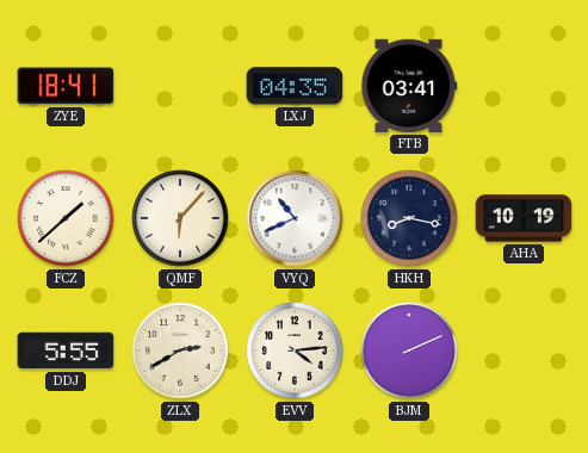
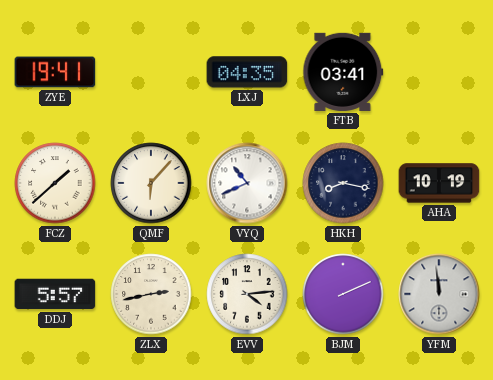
ZYE: 18:41 -> 19:41 (55, 72)
DDJ: 5:55 -> 5:57 (55, 294)
ZLX: 2:40 -> 2:43 (151, 294)
YFM: none -> 11:59 (439, 294)
